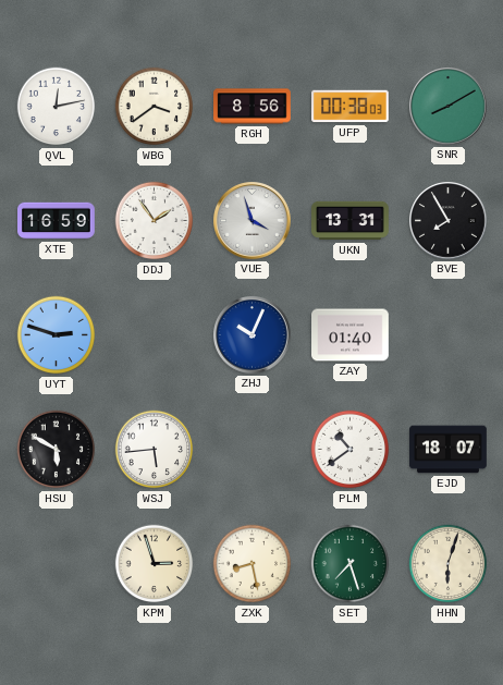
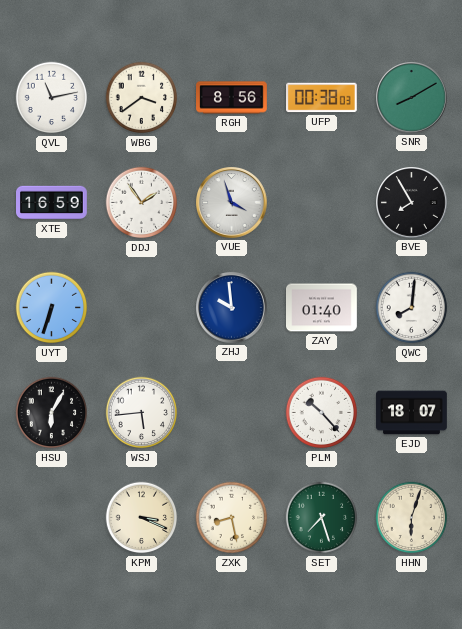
QVL: 12:13 -> 11:13 (52, 98)
UKN: 13:31 -> none (351, 221)
UYT: 2:48 -> 6:33 (52, 308)
ZHJ: 10:04 -> 9:59 (232, 308)
QWC: none -> 8:01 (412, 308)
HSU: 5:50 -> 6:05 (52, 413)
PLM: 10:39 -> 10:23 (322, 413)
KPM: 2:57 -> 3:19 (142, 518)
